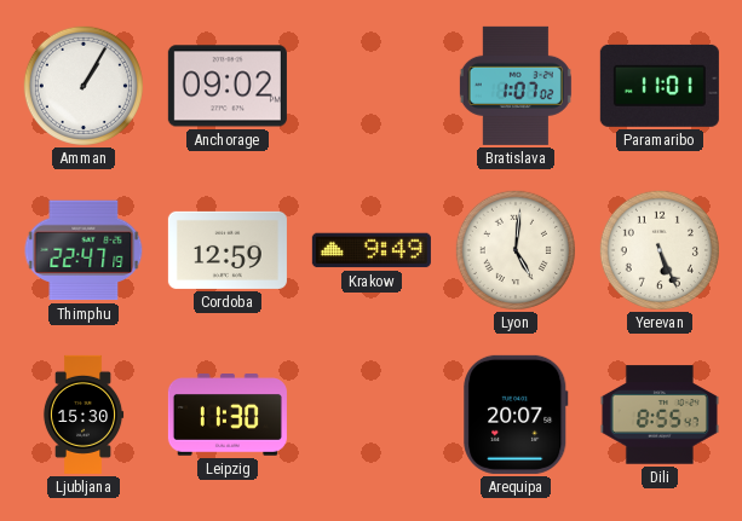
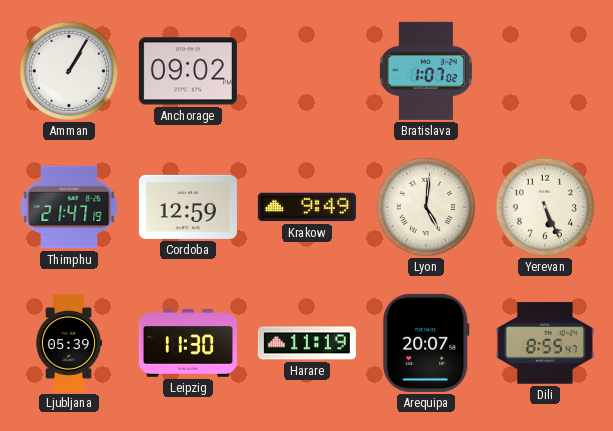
Paramaribo: 11:01 -> none (660, 86)
Thimphu: 22:47 -> 21:47 (69, 207)
Ljubljana: 15:30 -> 05:39 (69, 343)
Harare: none -> 11:19 (307, 343)
